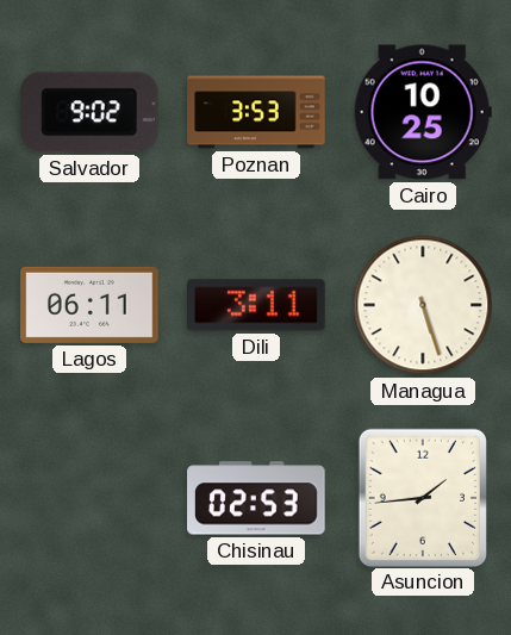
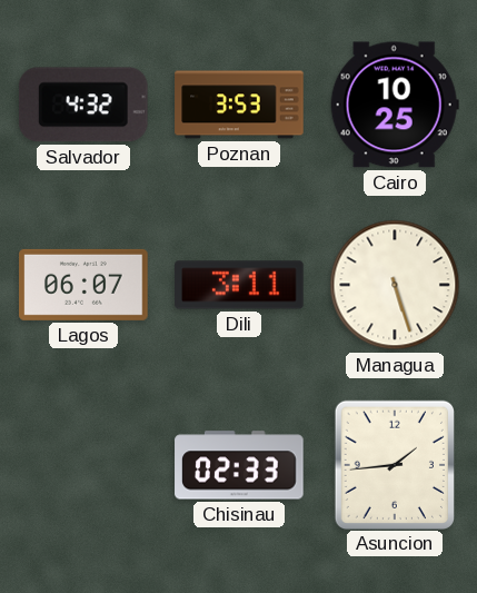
Salvador: 9:02 -> 4:32 (83, 105)
Lagos: 06:11 -> 06:07 (83, 285)
Chisinau: 02:53 -> 02:33 (239, 465)
